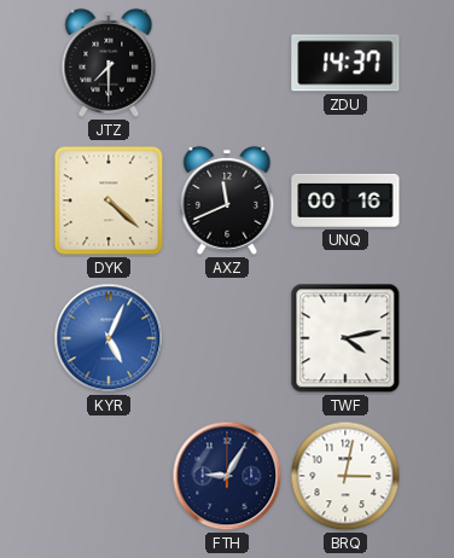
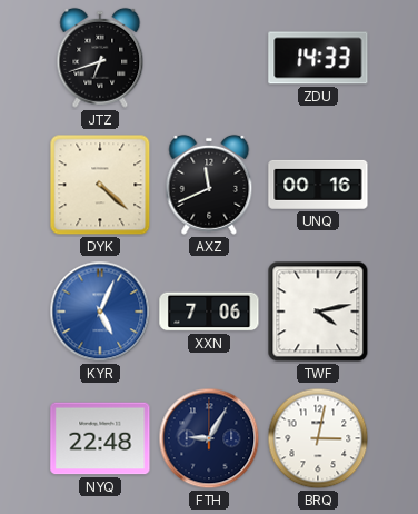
JTZ: 7:30 -> 6:42 (100, 58)
ZDU: 14:37 -> 14:33 (318, 58)
XXN: none -> 7:06 (209, 312)
NYQ: none -> 22:48 (100, 438)
